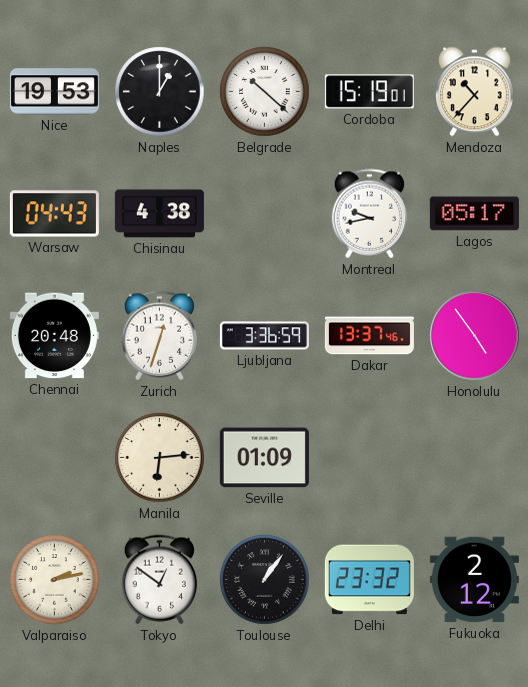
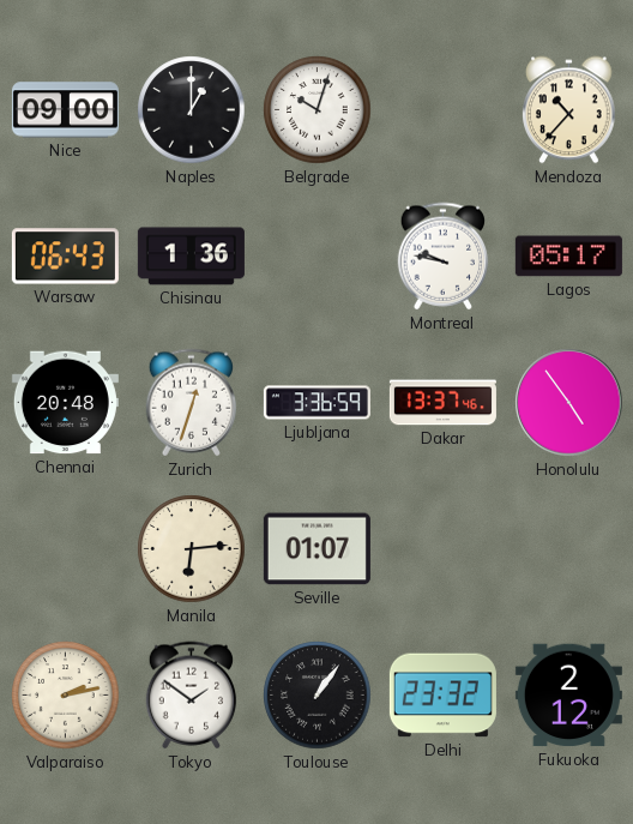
Nice: 19:53 -> 09:00 (65, 110)
Belgrade: 10:22 -> 10:03 (318, 110)
Cordoba: 15:19 -> none (369, 92)
Warsaw: 04:43 -> 06:43 (65, 257)
Chisinau: 4:38 -> 1:36 (191, 257)
Montreal: 9:43 -> 9:47 (444, 257)
Seville: 01:09 -> 01:07 (316, 549)
Tokyo: 12:51 -> 1:51 (192, 696)
